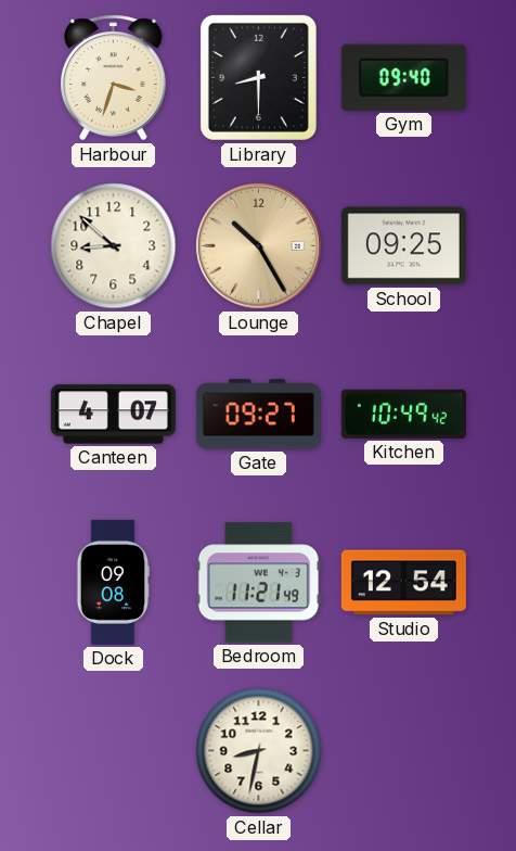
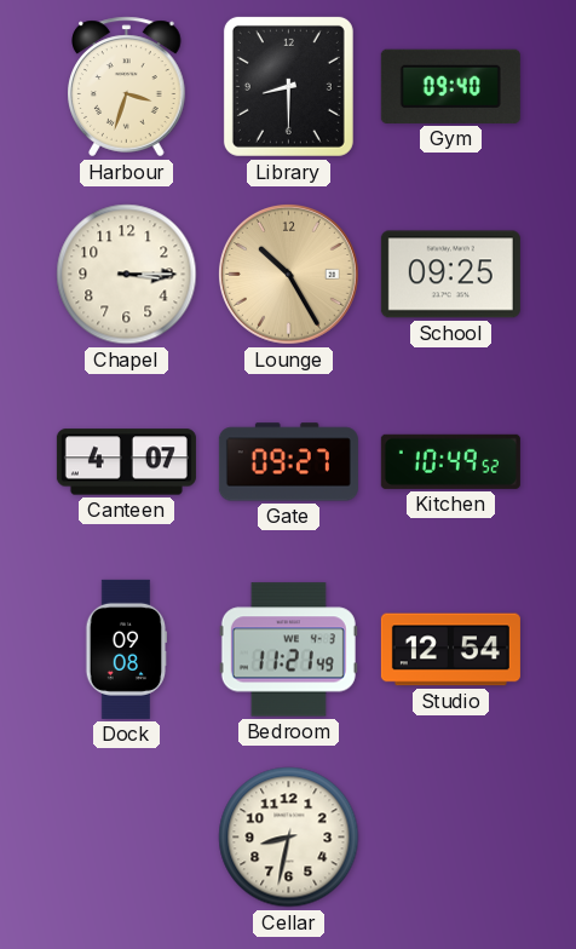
Chapel: 8:52 -> 3:15 (127, 275)
Kitchen: 10:49:42 -> 10:49:52 (450, 461)
